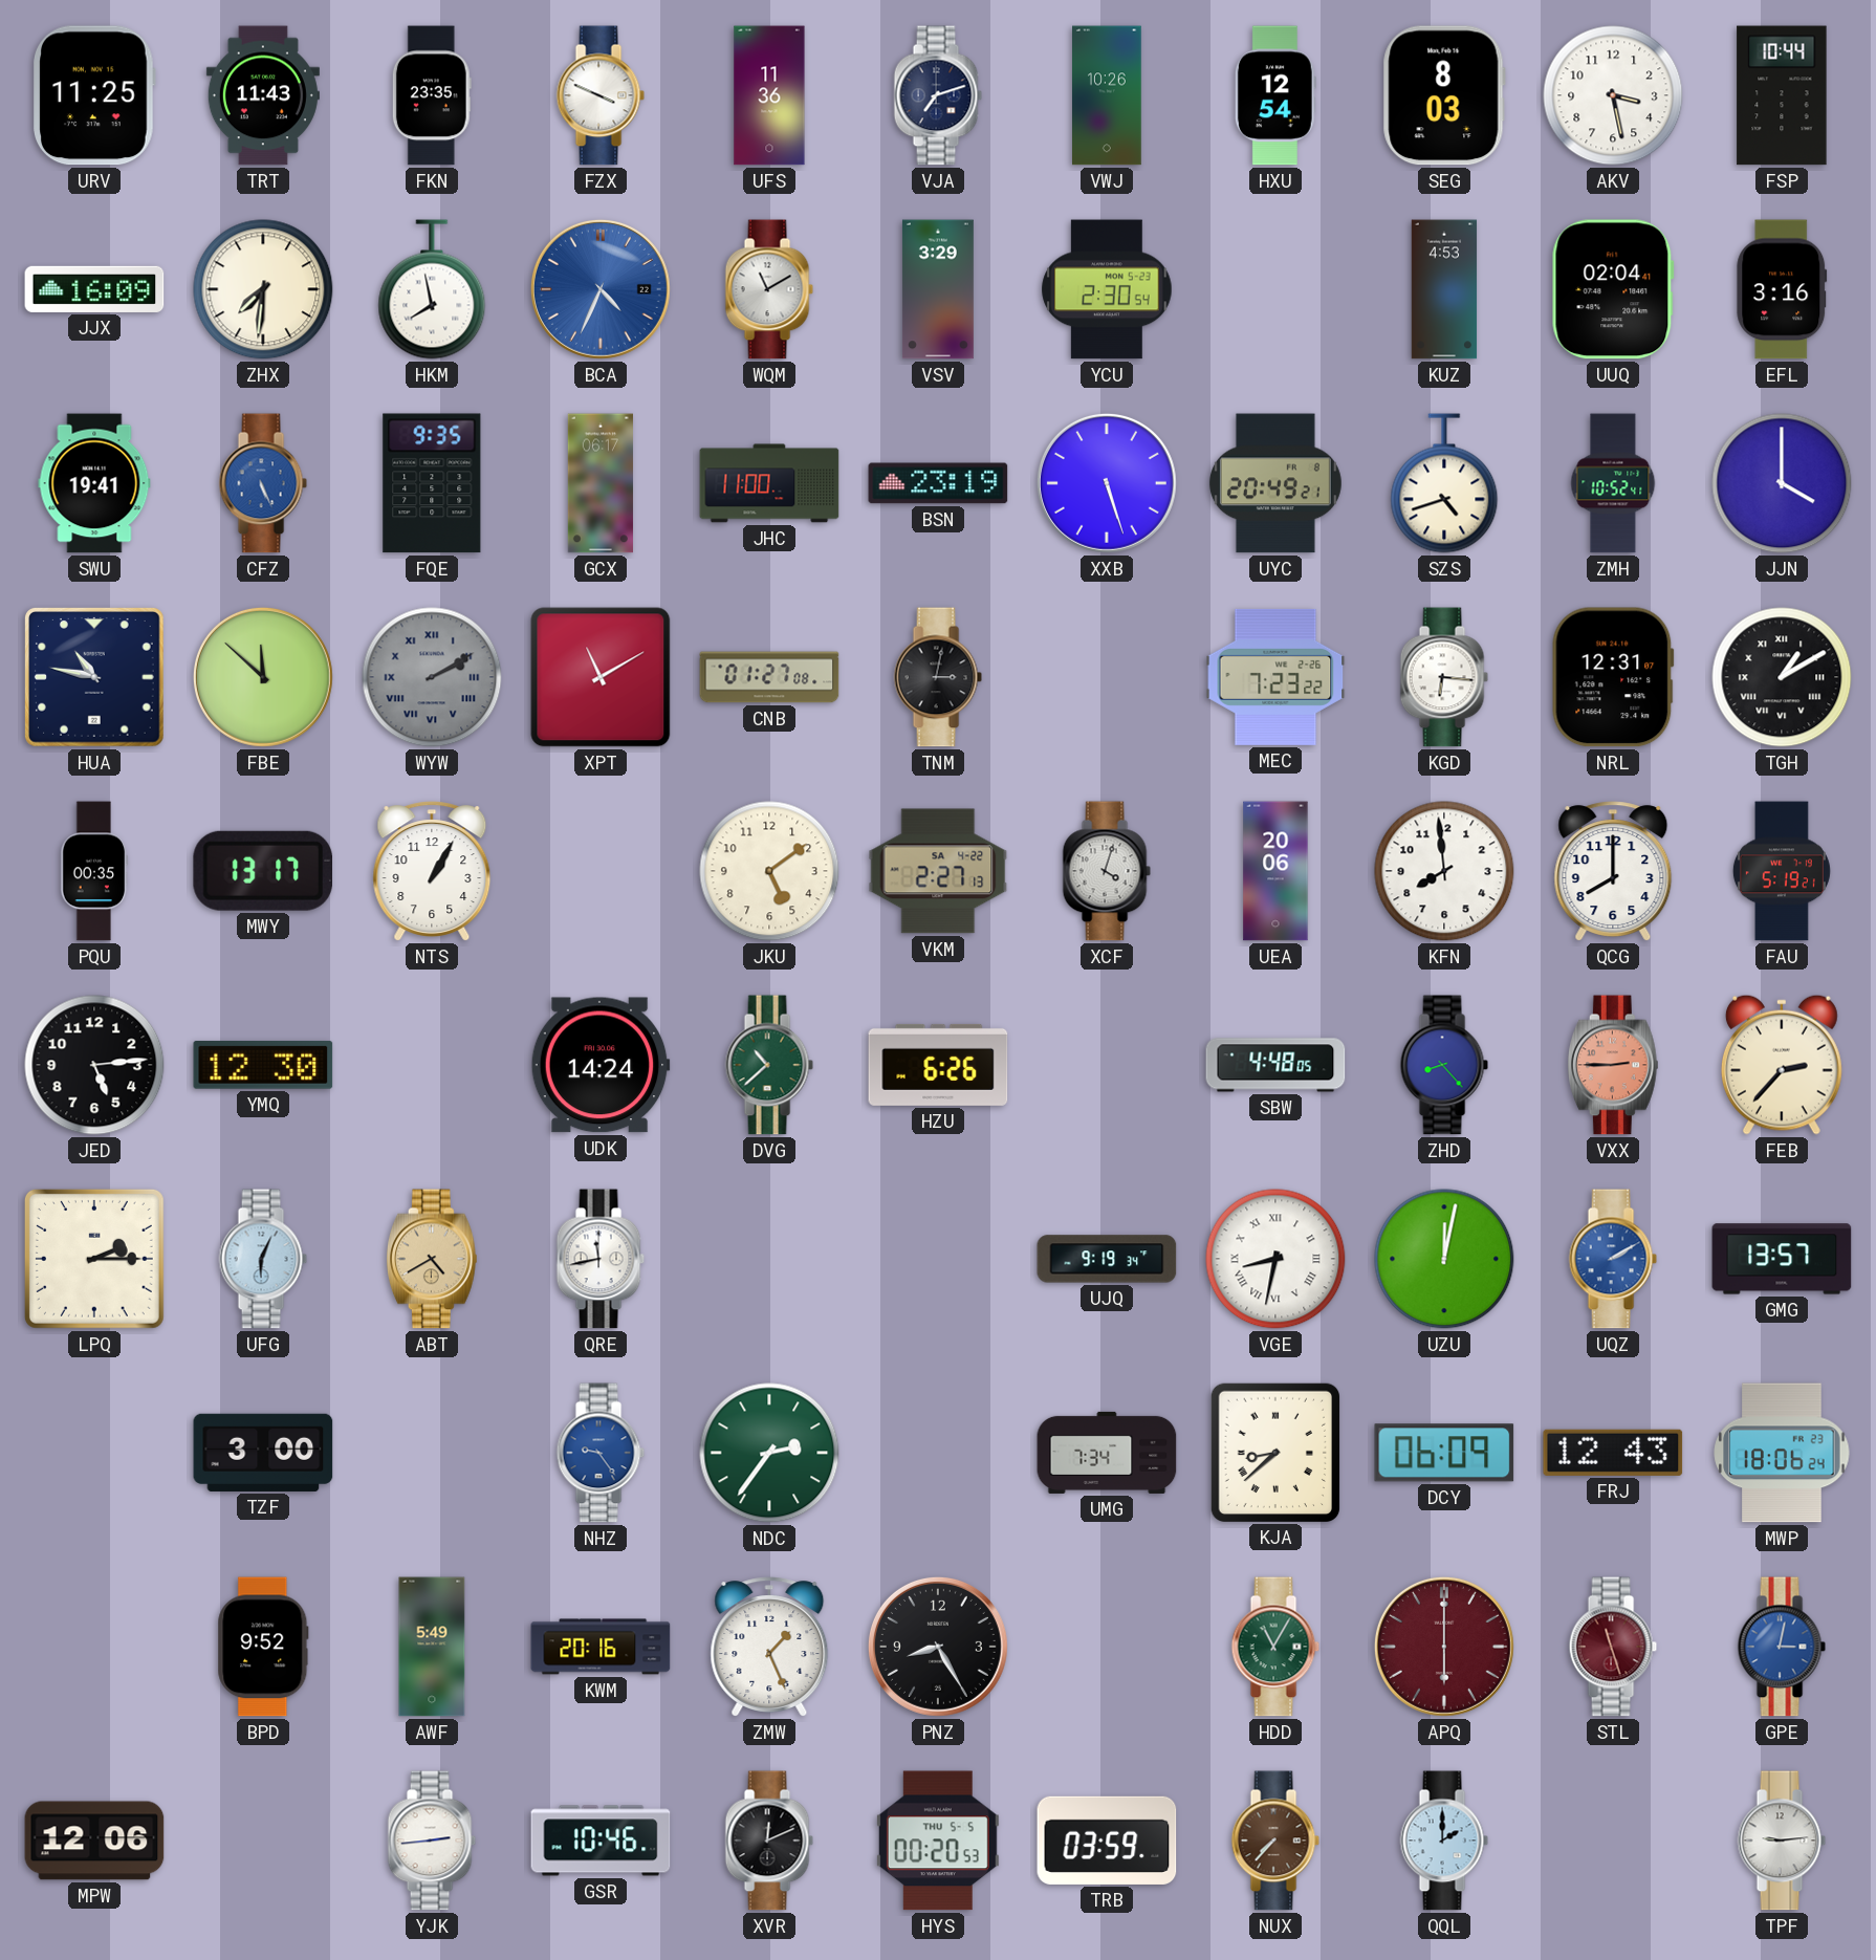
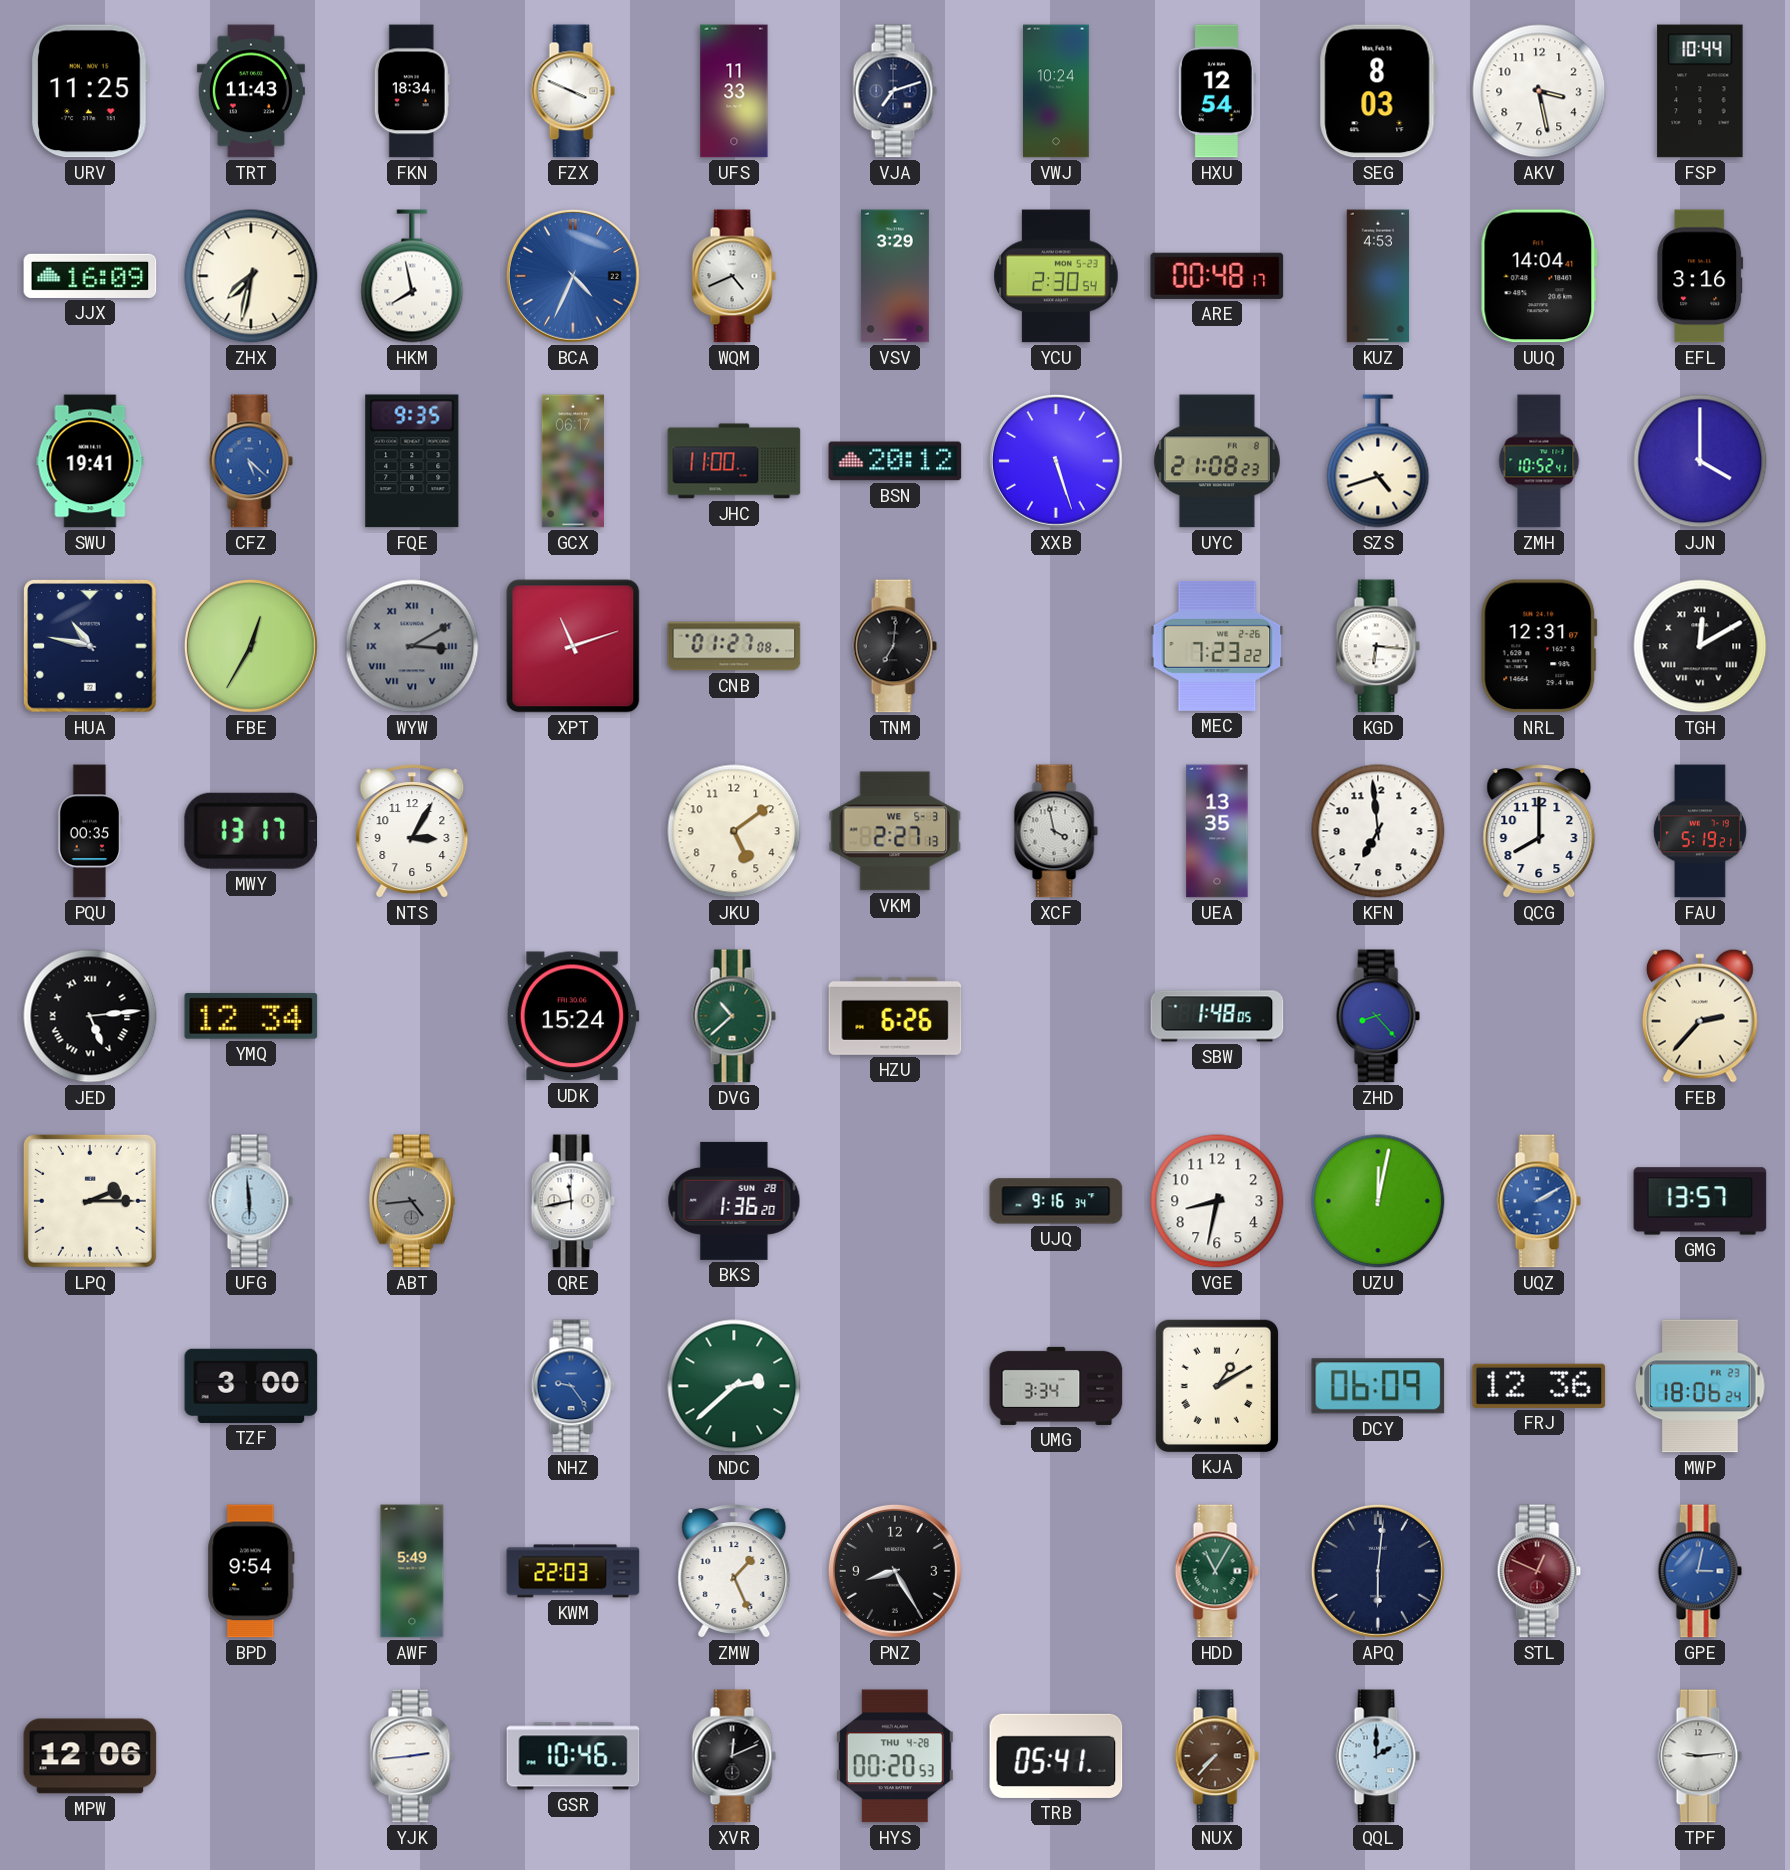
FKN: 23:35 -> 18:34 (412, 91)
UFS: 11:36 -> 11:33 (734, 91)
VWJ: 10:26 -> 10:24 (1056, 91)
ZHX: 7:31 -> 7:32 (251, 276)
WQM: 11:10 -> 4:41 (734, 276)
ARE: none -> 00:48 (1217, 276)
UUQ: 02:04 -> 14:04 (1539, 276)
CFZ: 5:26 -> 5:22 (251, 461)
BSN: 23:19 -> 20:12 (895, 461)
UYC: 20:49 -> 21:08 (1217, 461)
FBE: 11:52 -> 12:35 (251, 646)
WYW: 2:10 -> 3:10 (412, 646)
XPT: 11:10 -> 11:12 (573, 646)
TNM: 3:02 -> 7:01 (895, 646)
TGH: 1:10 -> 12:10 (1700, 646)
NTS: 1:05 -> 3:05 (412, 831)
VKM date: SA 4-22 -> WE 5-3 (895, 831)
XCF: 4:03 -> 3:58 (1056, 831)
UEA: 20:06 -> 13:35 (1217, 831)
KFN: 7:59 -> 6:59 (1378, 831)
JED numerals: Arabic -> Roman (90, 1016)
YMQ: 12:30 -> 12:34 (251, 1016)
UDK: 14:24 -> 15:24 (573, 1016)
SBW: 4:48 -> 1:48 (1217, 1016)
VXX: 2:45 -> none (1614, 1065)
UFG: 6:04 -> 5:59 (251, 1201)
ABT: 4:40 -> 4:44 (413, 1201)
ABT dial: champagne -> grey (413, 1201)
BKS: none -> 1:36 (734, 1201)
UJQ: 9:19 -> 9:16 (1056, 1201)
VGE numerals: Roman -> Arabic (1217, 1201)
NDC: 2:36 -> 2:38 (734, 1386)
UMG: 7:34 -> 3:34 (1056, 1386)
KJA: 8:38 -> 1:10 (1216, 1385)
FRJ: 12:43 -> 12:36 (1539, 1386)
BPD: 9:52 -> 9:54 (251, 1571)
KWM: 20:16 -> 22:03 (573, 1571)
APQ: 6:00 -> 6:01 (1378, 1571)
APQ dial: burgundy -> navy (1378, 1571)
STL: 11:27 -> 12:49 (1539, 1571)
HYS date: THU 5-5 -> THU 4-28 (895, 1756)
TRB: 03:59 -> 05:41 (1056, 1756)
